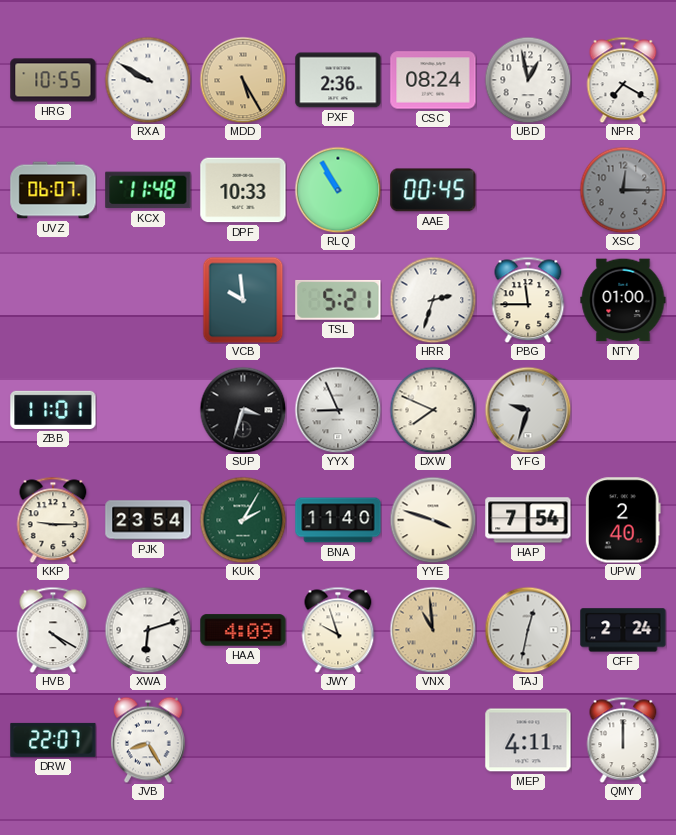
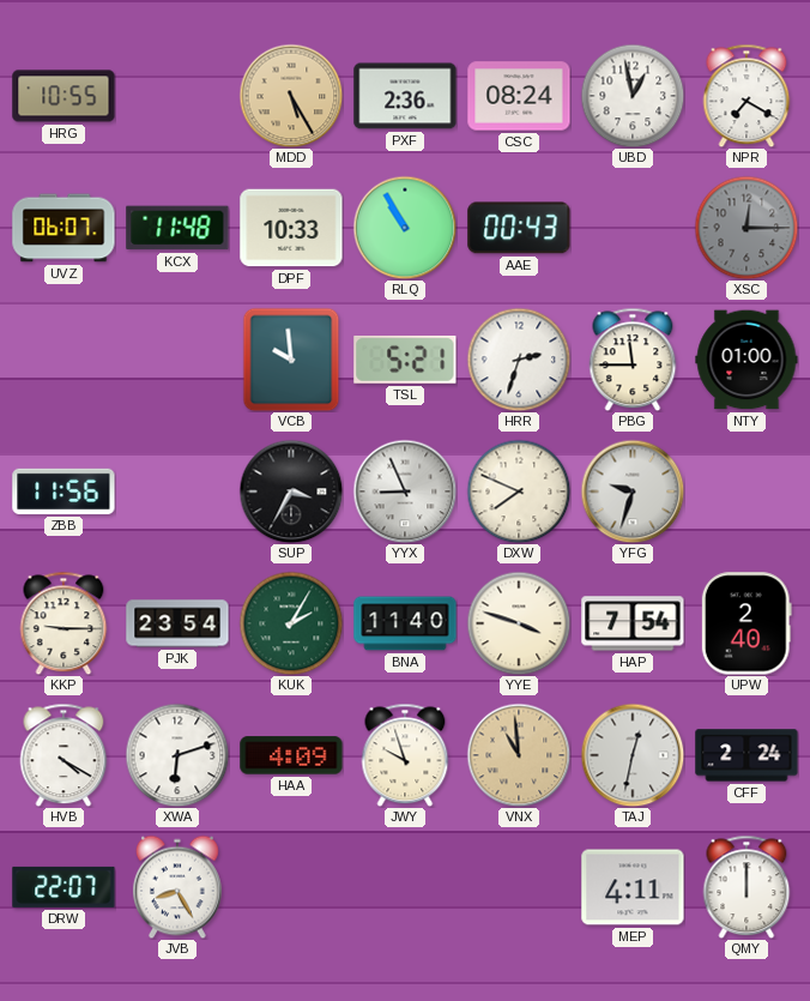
RXA: 9:50 -> none (148, 80)
AAE: 00:45 -> 00:43 (519, 228)
ZBB: 11:01 -> 11:56 (64, 492)
SUP: 3:33 -> 3:35 (291, 492)
